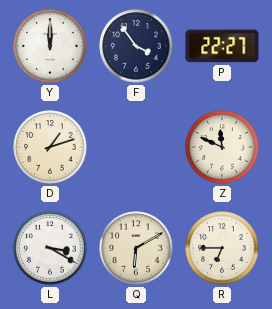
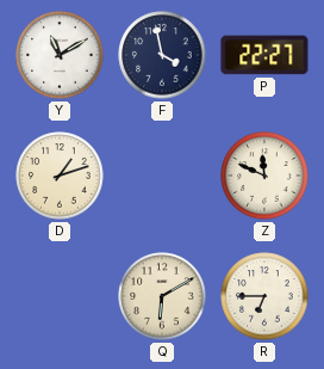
Y: 12:00 -> 11:10 (60, 55)
F: 3:54 -> 3:58 (162, 55)
L: 3:20 -> none (50, 248)
